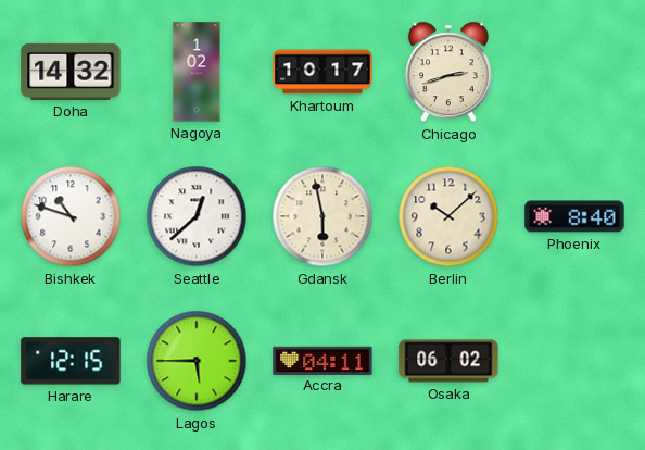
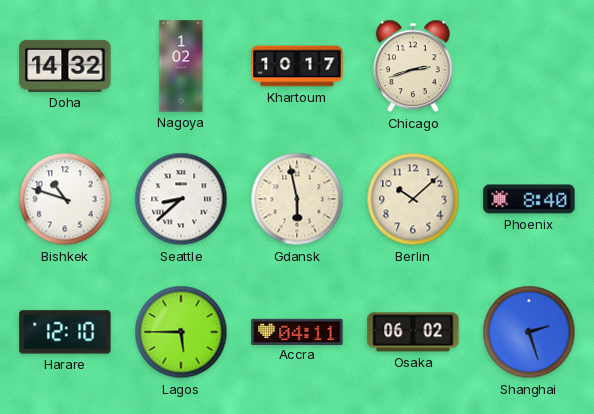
Seattle: 12:38 -> 8:38 (181, 199)
Harare: 12:15 -> 12:10 (65, 332)
Shanghai: none -> 2:27 (529, 332)
